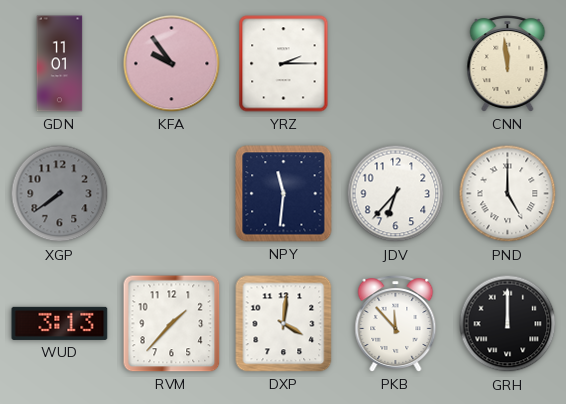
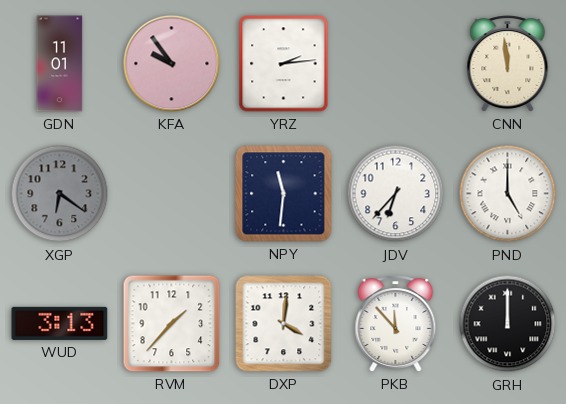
YRZ: 2:15 -> 2:14 (284, 64)
XGP: 7:39 -> 6:21 (60, 194)
